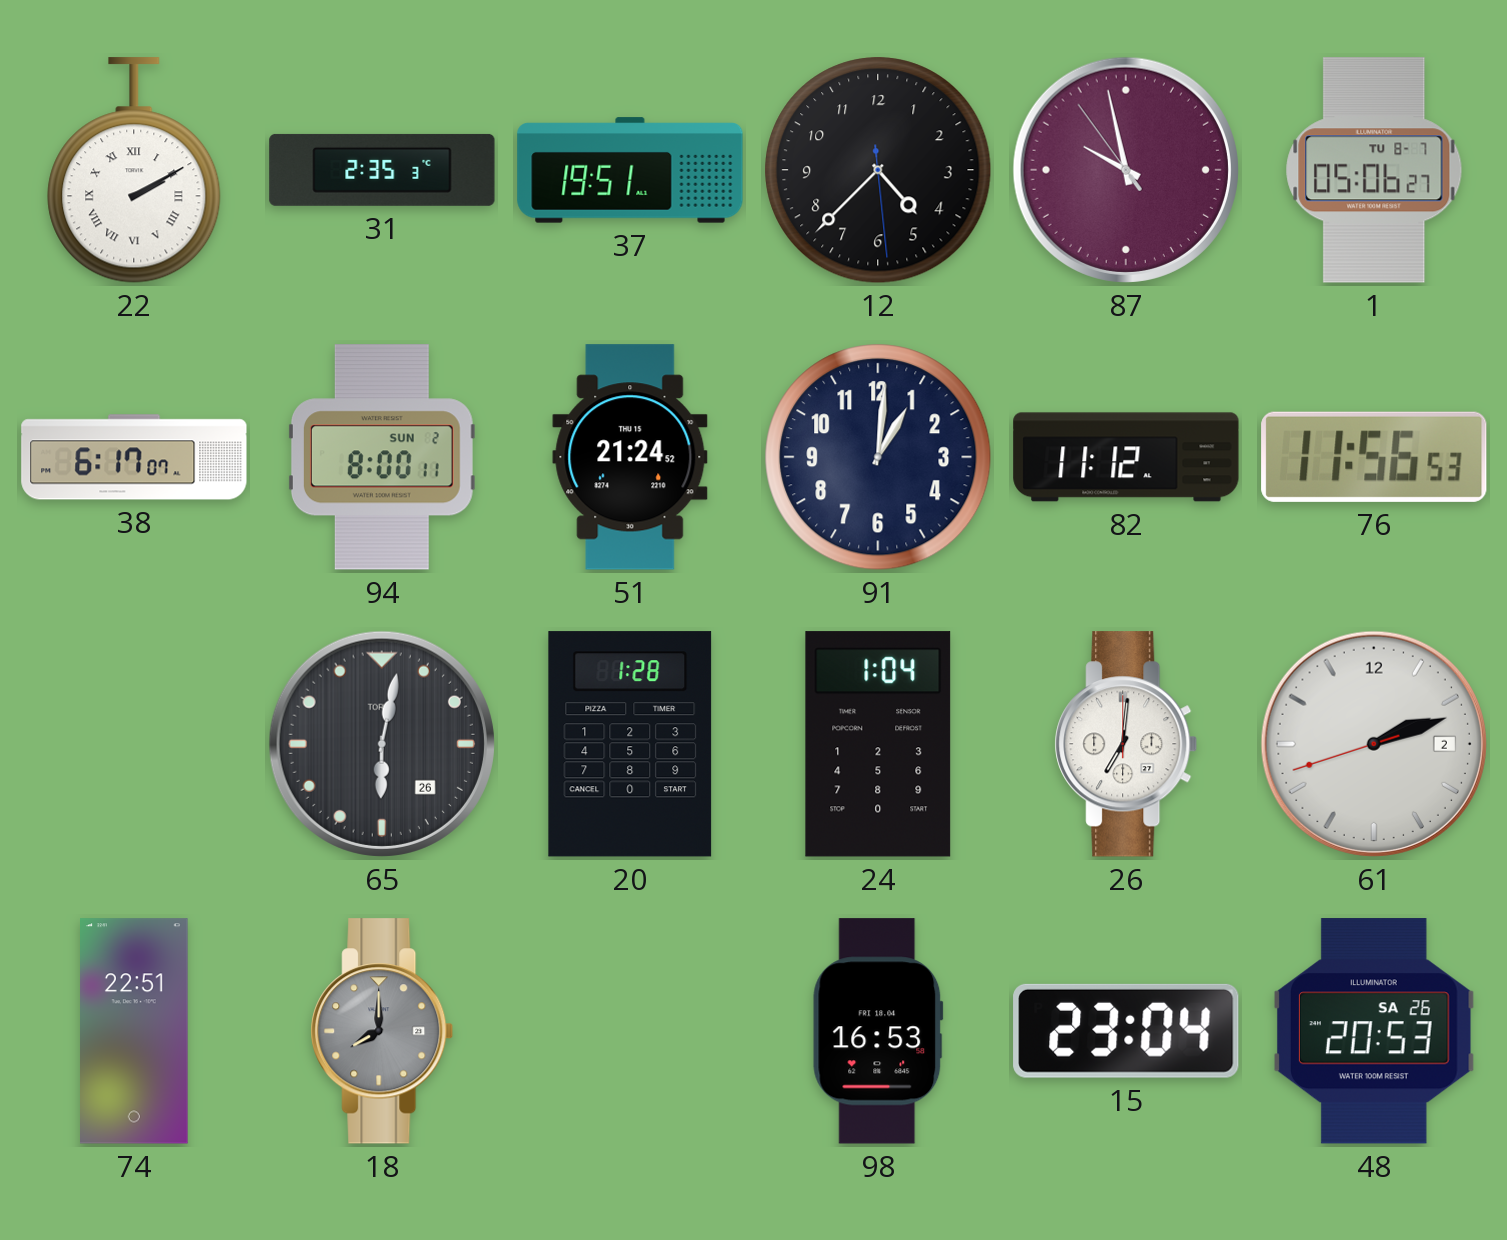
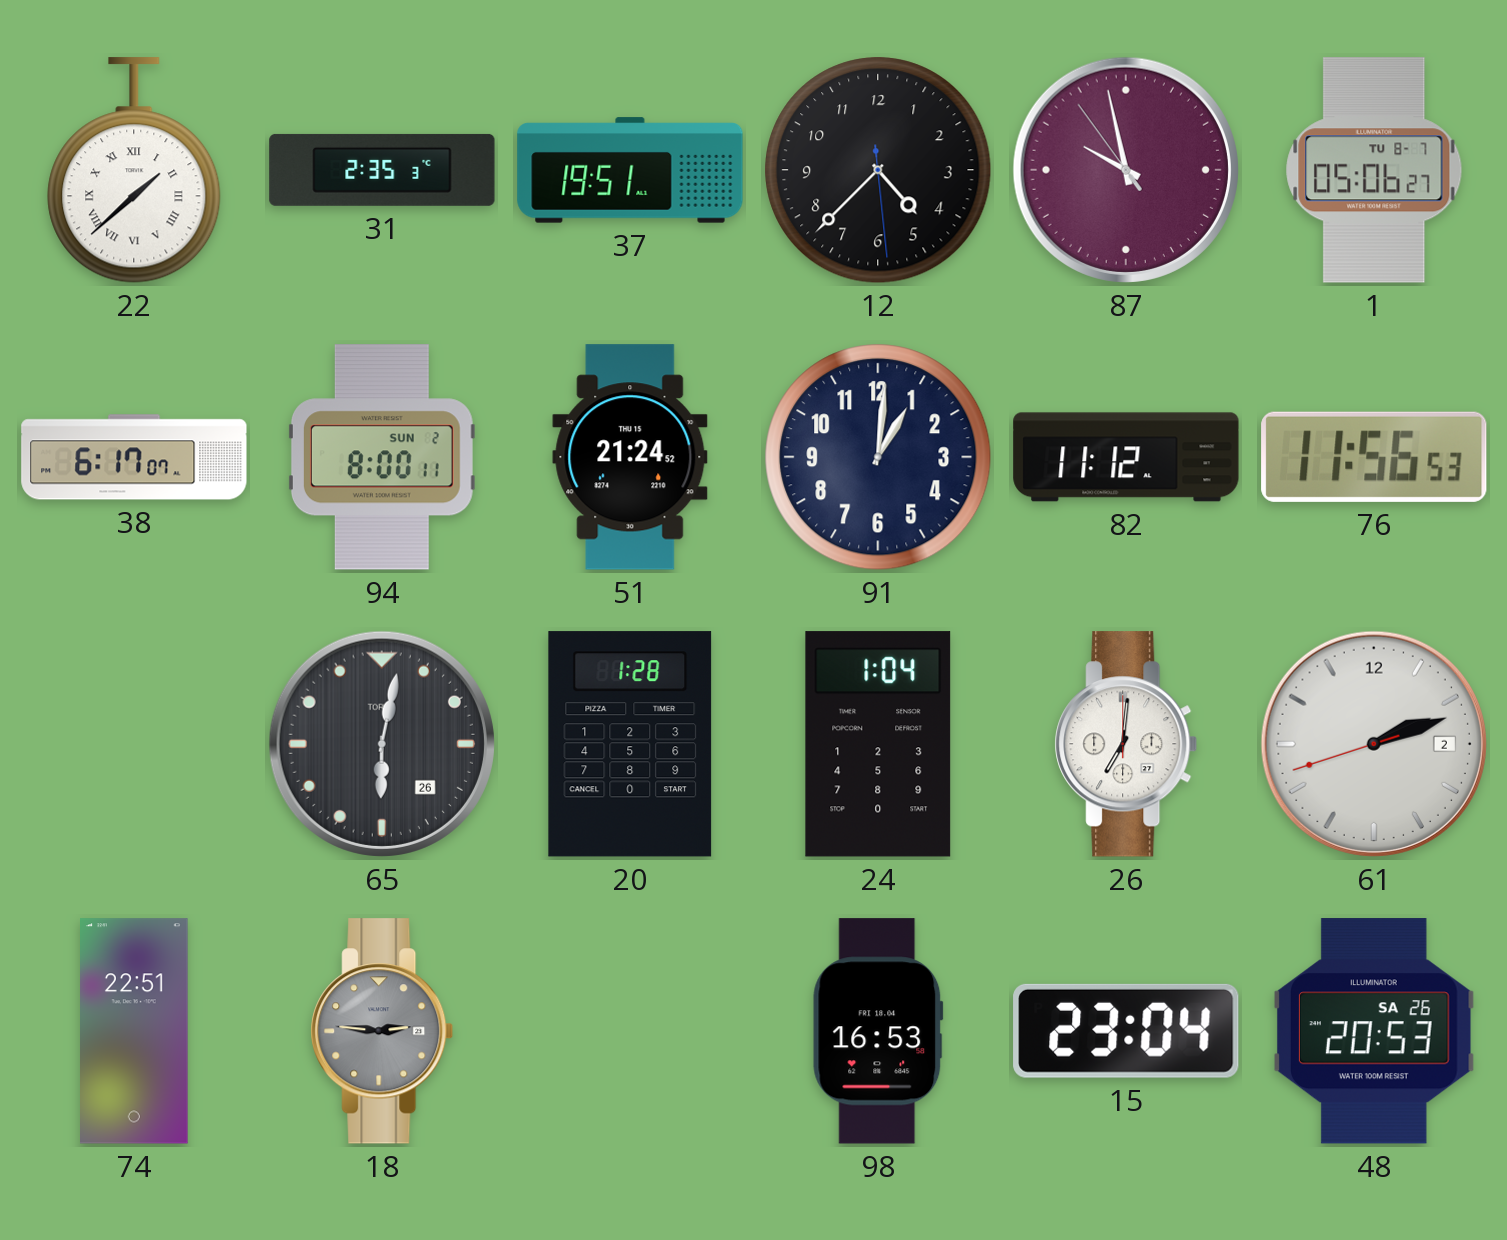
22: 2:10 -> 1:38 (134, 170)
18: 8:00 -> 2:46 (382, 1031)
